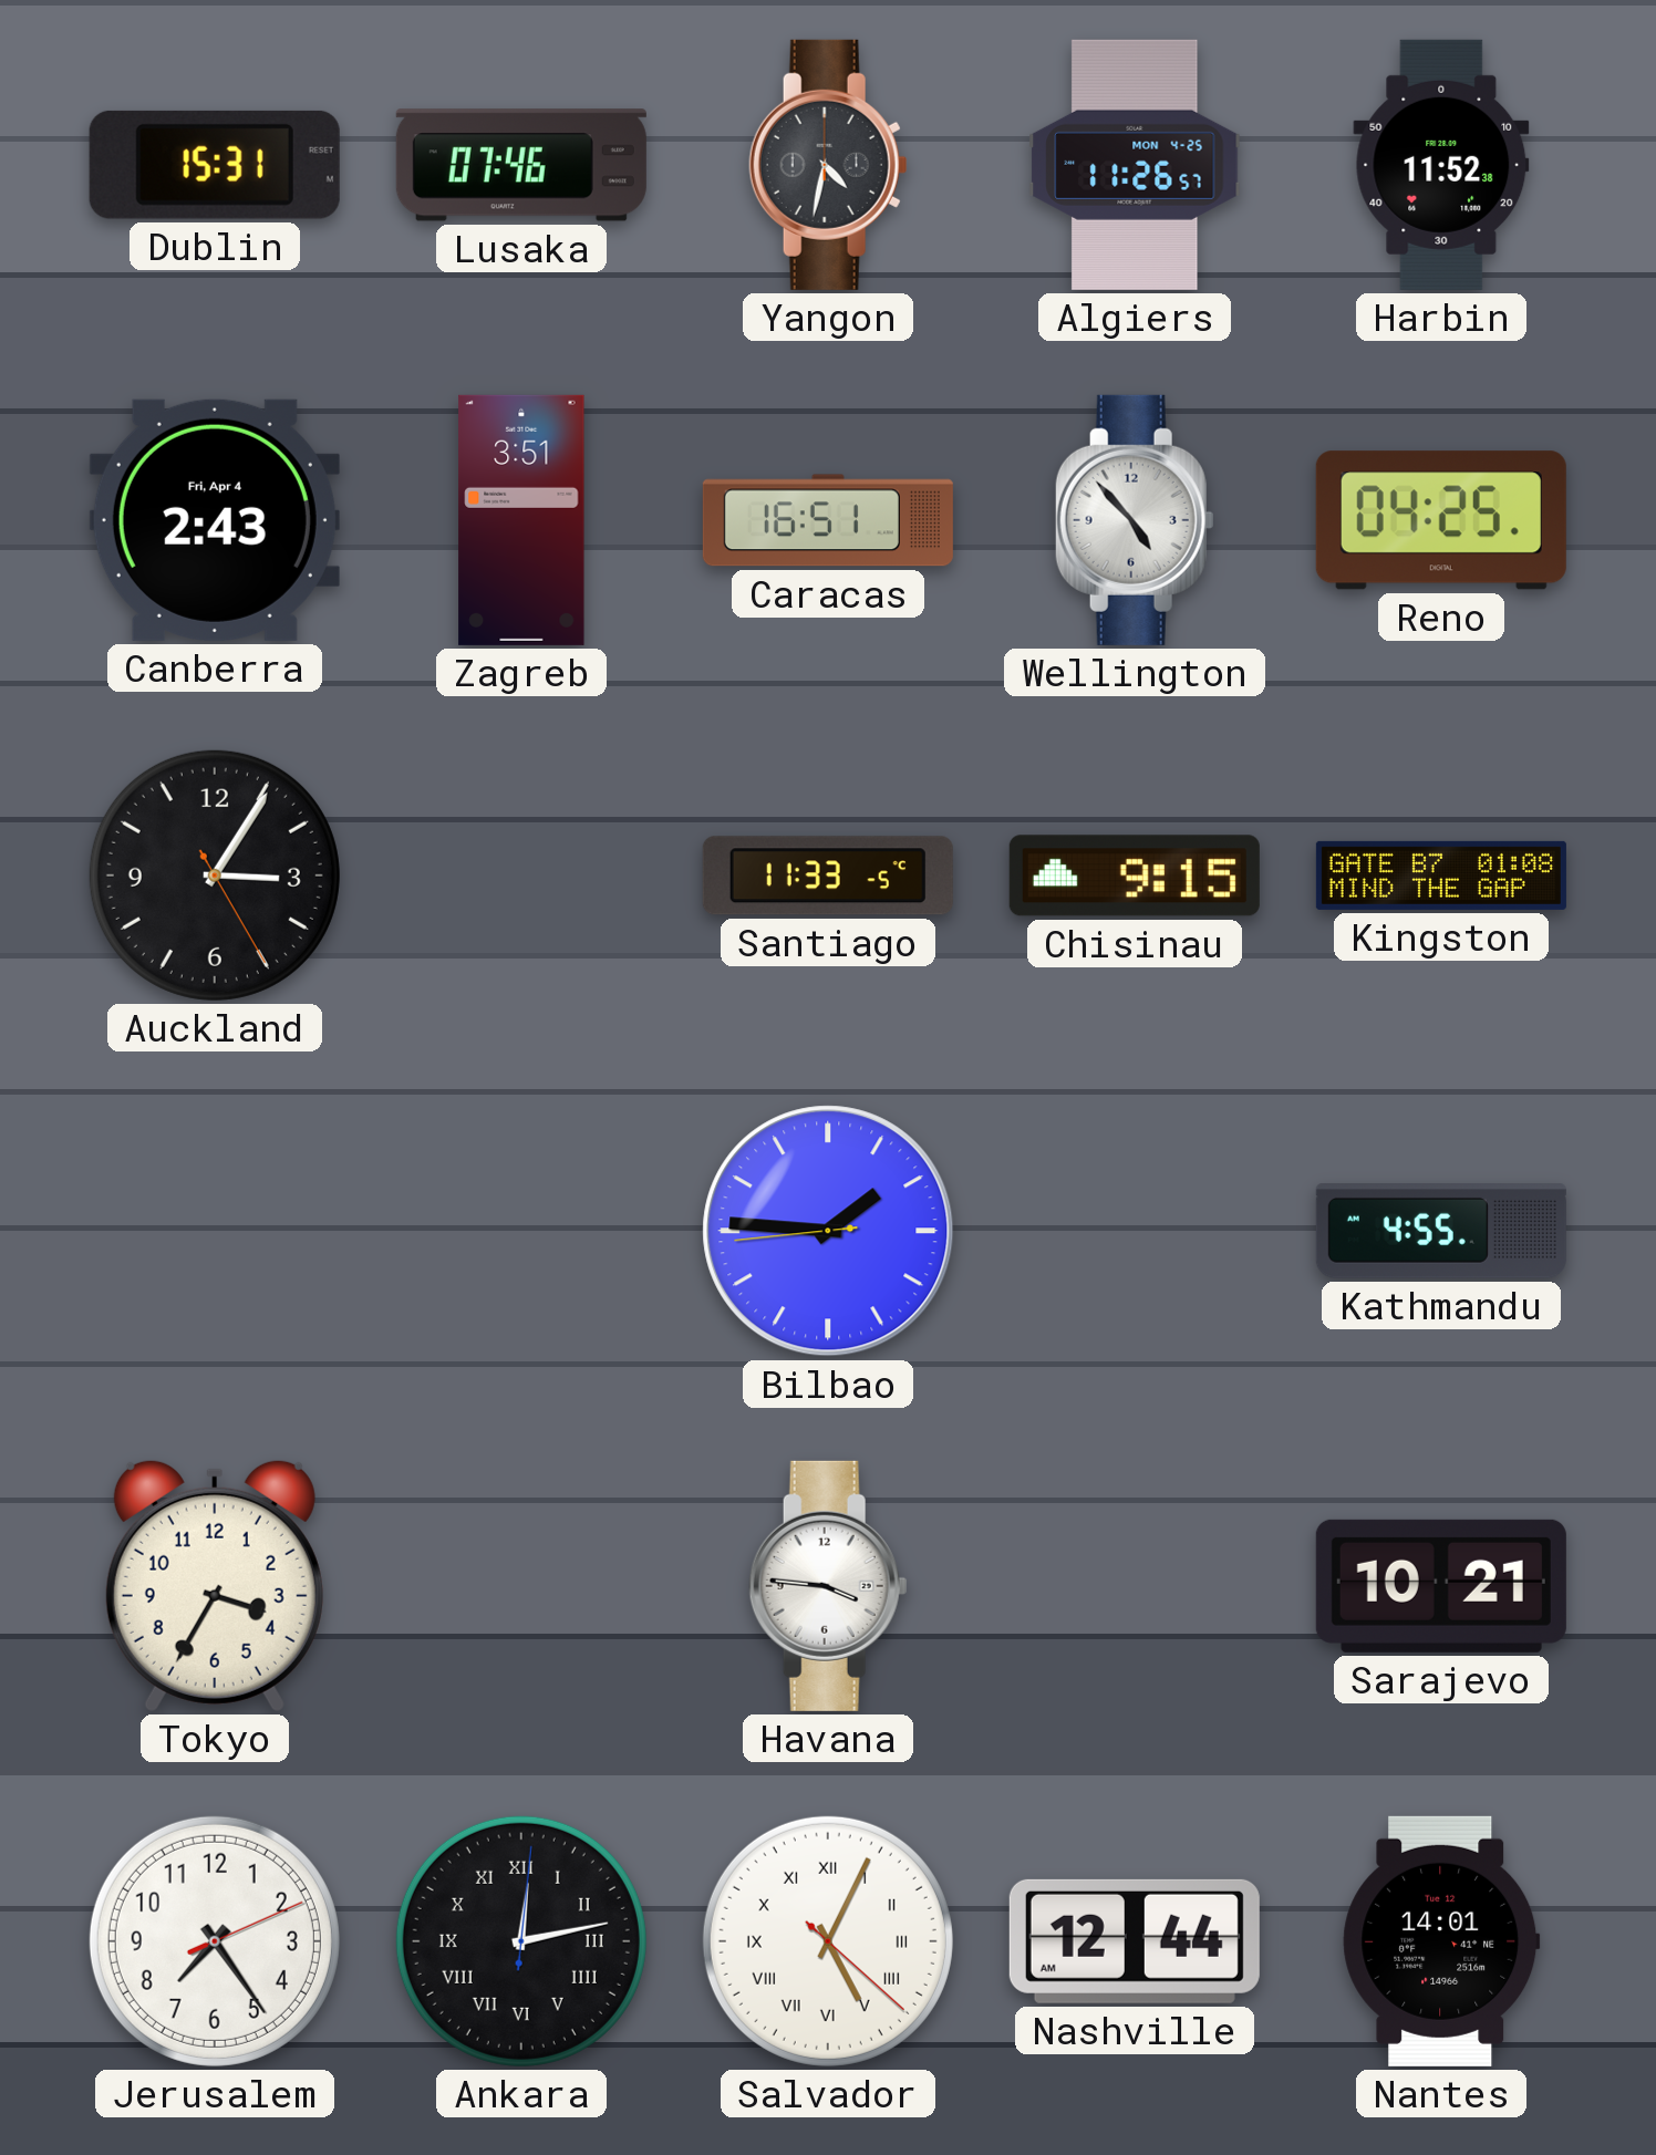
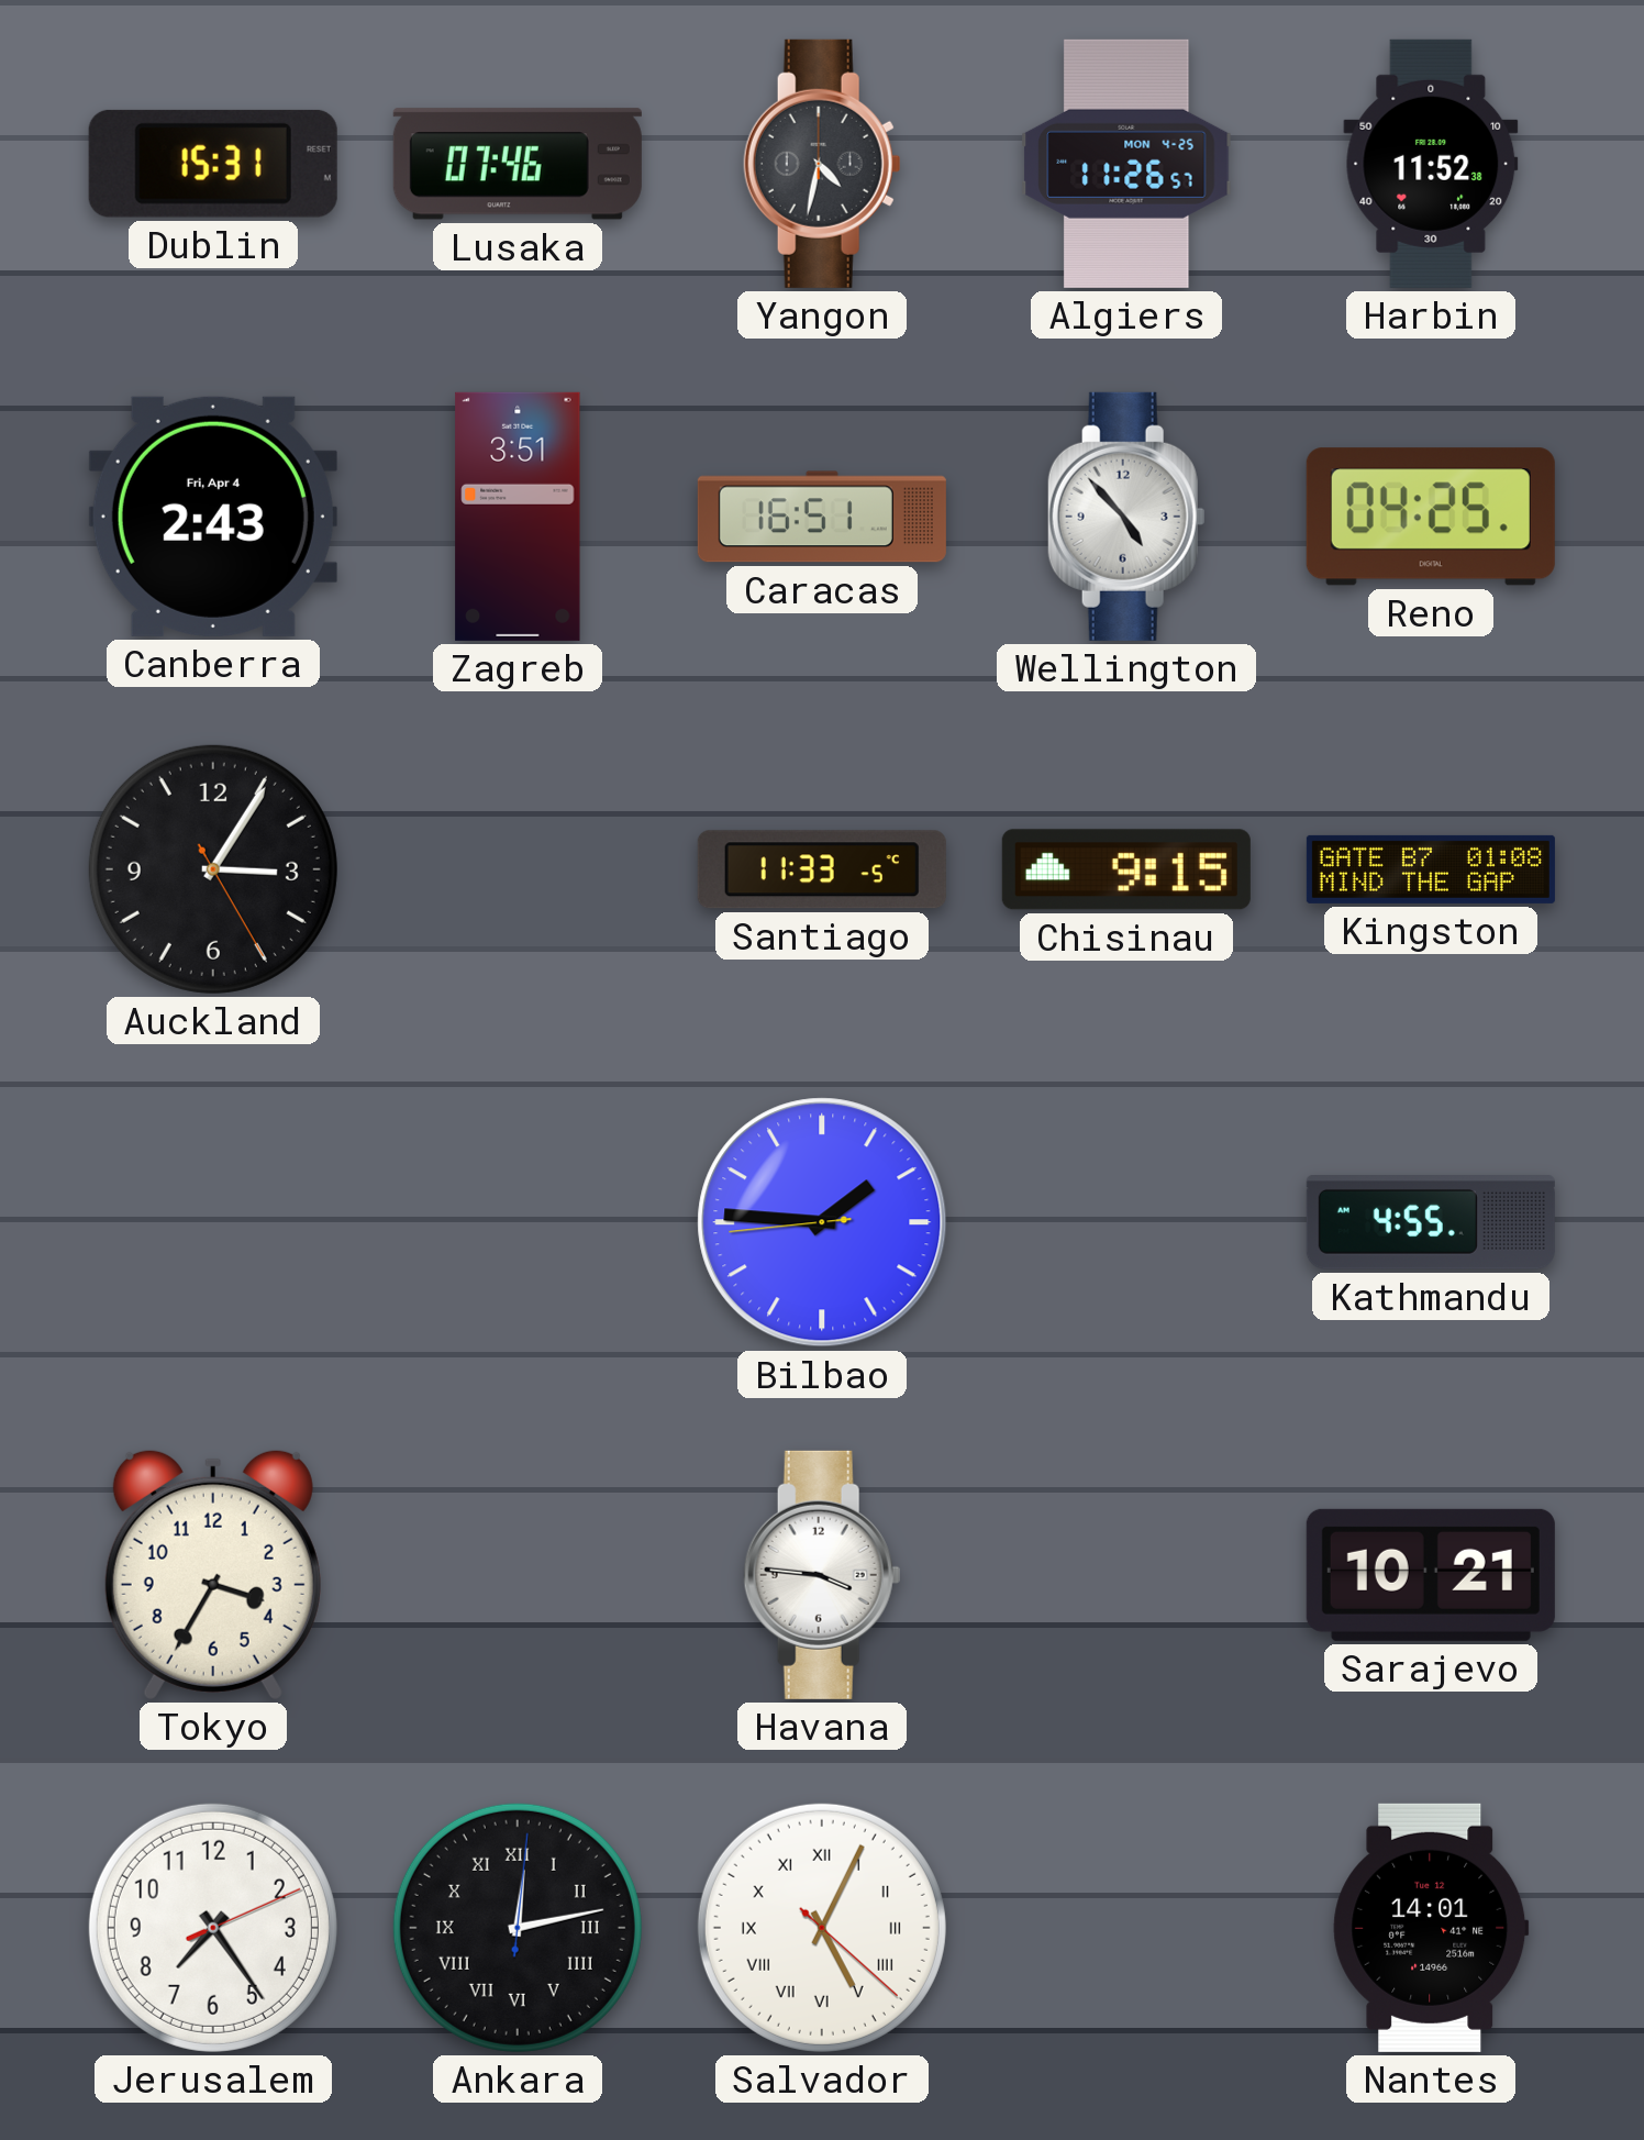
Nashville: 12:44 -> none (1135, 1941)
